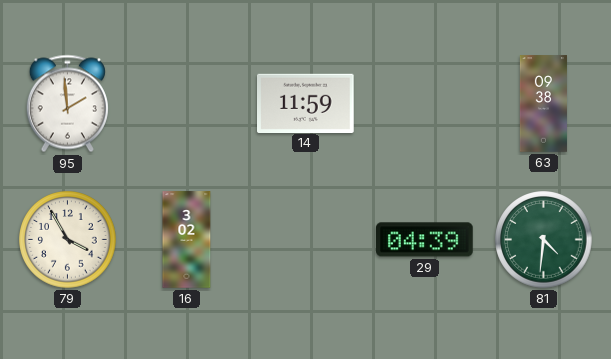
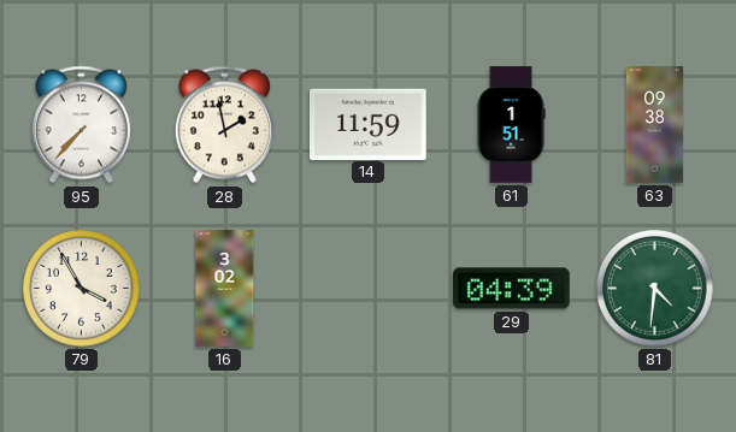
95: 1:59 -> 7:37 (81, 125)
28: none -> 1:58 (224, 125)
61: none -> 1:51 (511, 125)
